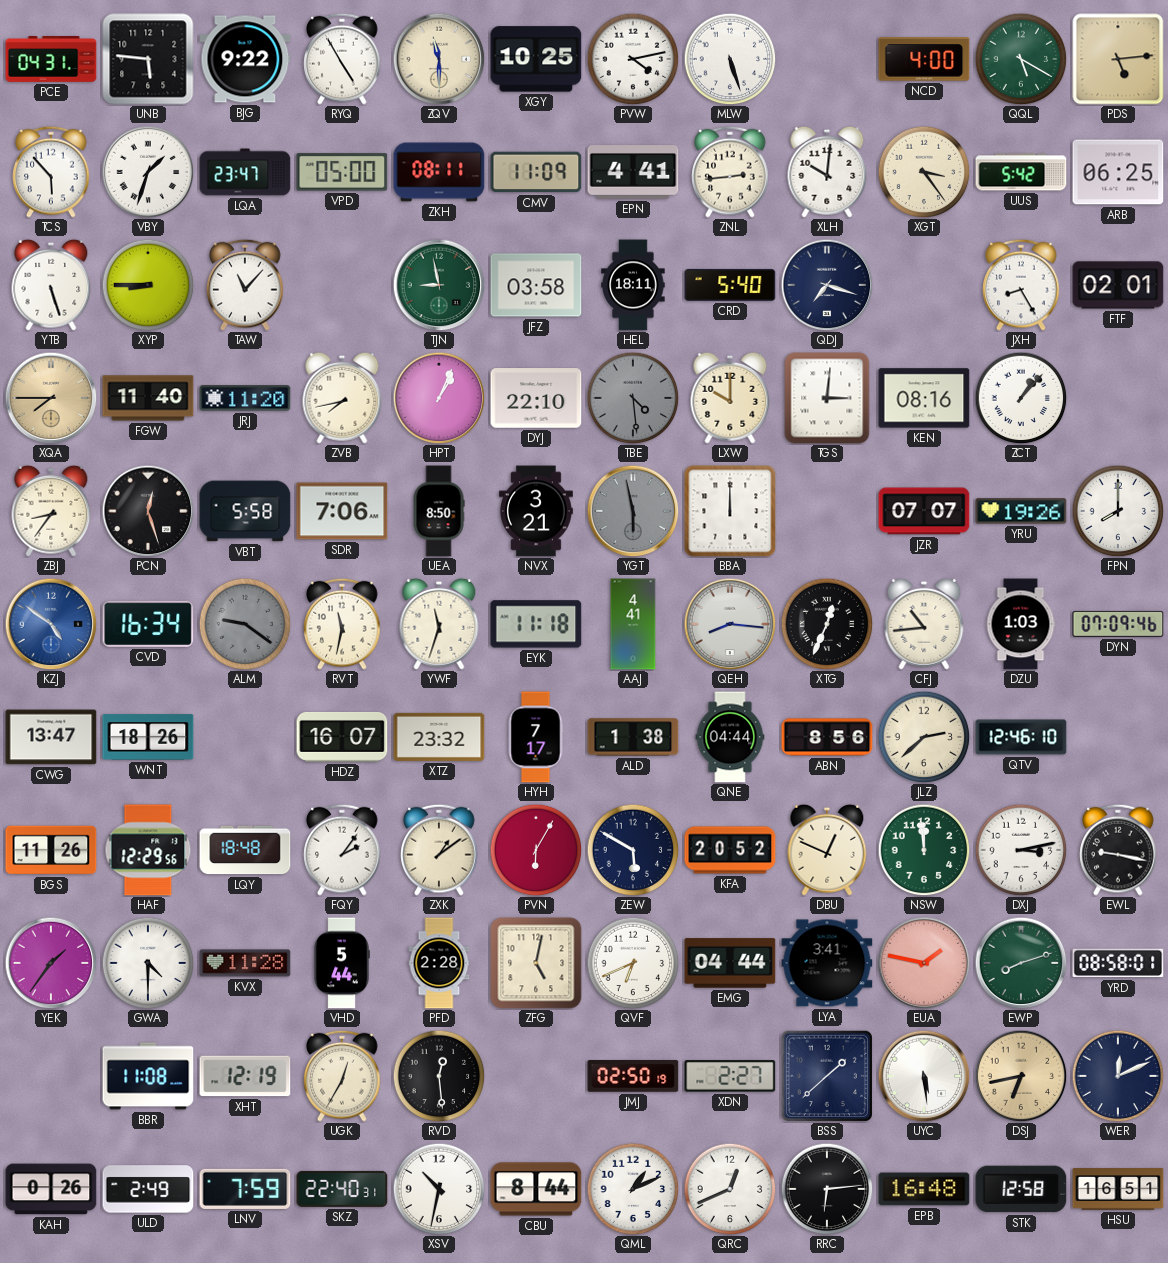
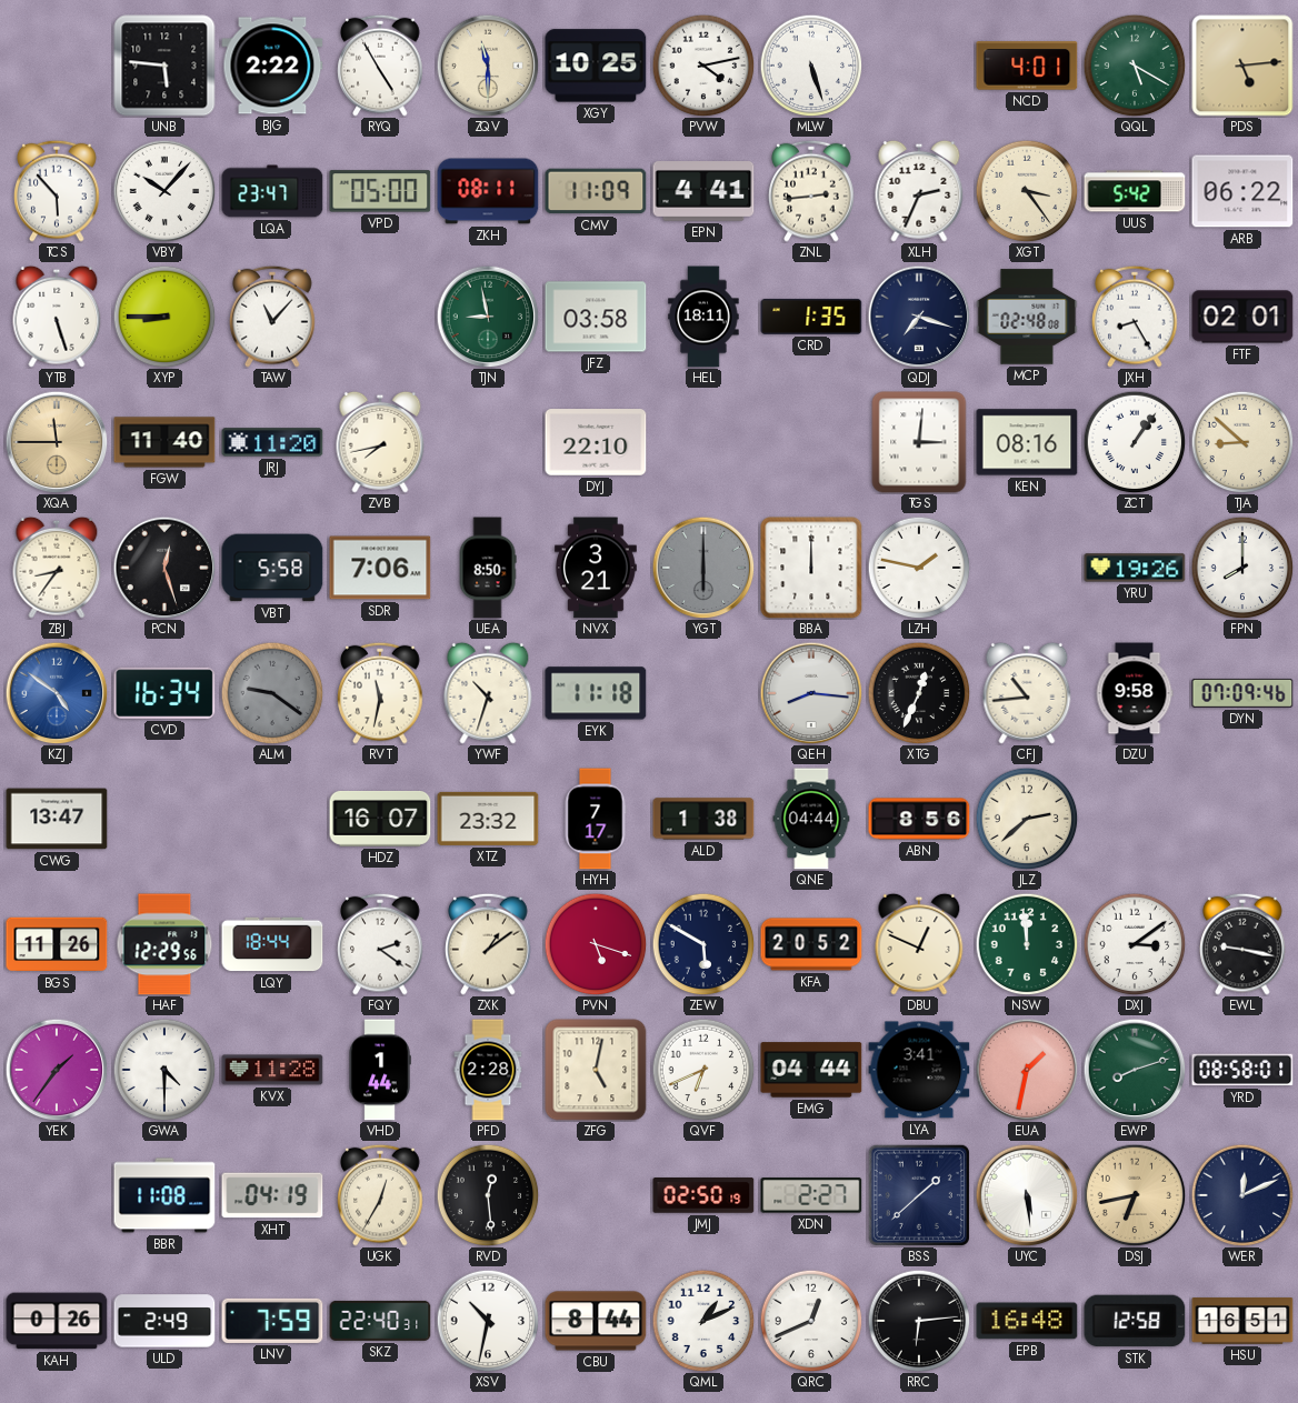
PCE: 04:31 -> none (51, 60)
BJG: 9:22 -> 2:22 (272, 66)
NCD: 4:00 -> 4:01 (1027, 66)
VBY: 1:33 -> 10:07 (164, 191)
XLH: 10:01 -> 2:34 (919, 191)
ARB: 06:25 -> 06:22 (1242, 191)
CRD: 5:40 -> 1:35 (811, 317)
MCP: none -> 02:48 (1027, 317)
XQA: 7:45 -> 11:45 (57, 442)
HPT: 1:04 -> none (439, 398)
TBE: 4:29 -> none (633, 398)
LXW: 10:00 -> none (730, 398)
ZCT: 1:07 -> 1:06 (1135, 442)
TJA: none -> 8:52 (1242, 442)
YGT: 5:58 -> 6:00 (703, 568)
LZH: none -> 1:47 (919, 568)
JZR: 07:07 -> none (924, 511)
YWF: 11:33 -> 10:33 (488, 693)
AAJ: 4:41 -> none (633, 624)
DZU: 1:03 -> 9:58 (1135, 693)
WNT: 18:26 -> none (148, 737)
QTV: 12:46 -> none (1021, 737)
LQY: 18:48 -> 18:44 (272, 944)
FQY: 2:06 -> 2:21 (380, 944)
PVN: 6:05 -> 5:18 (596, 944)
DXJ: 3:13 -> 3:09 (1135, 944)
VHD: 5:44 -> 1:44 (380, 1070)
EUA: 1:47 -> 1:32 (1027, 1070)
XHT: 12:19 -> 04:19 (272, 1195)
